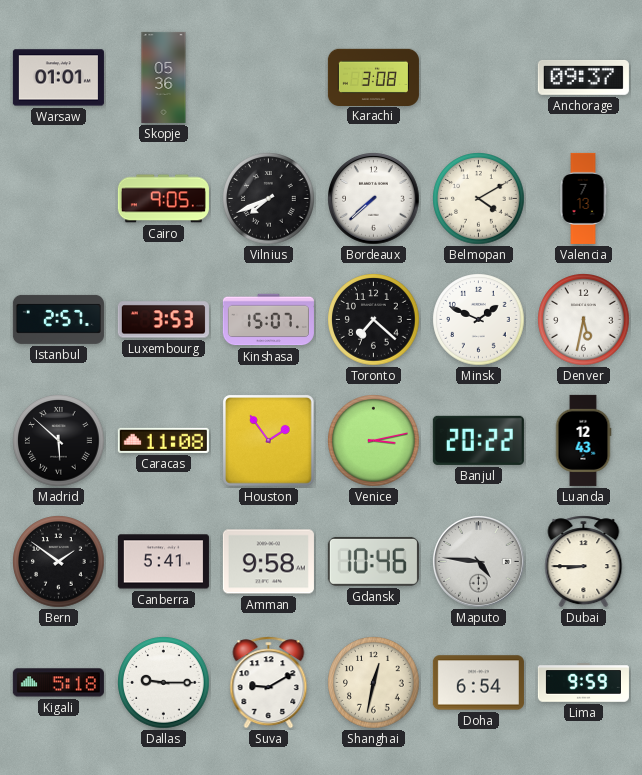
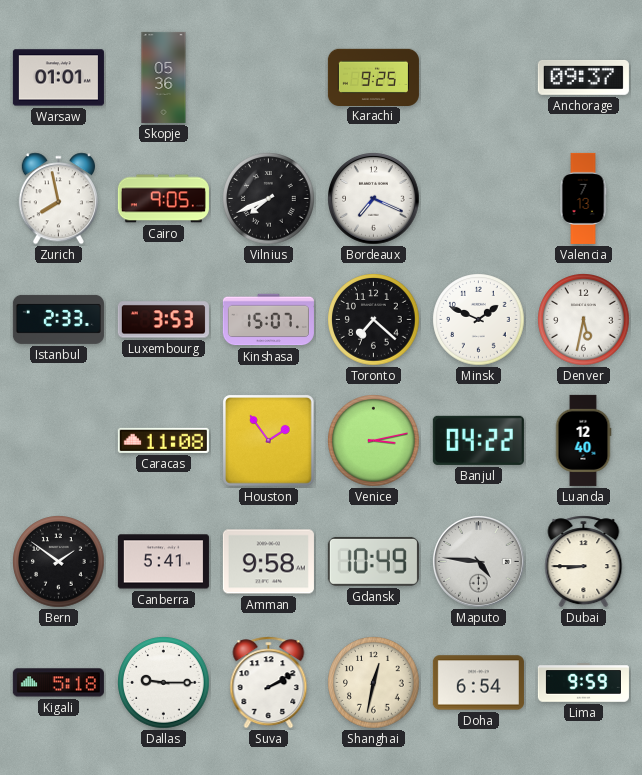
Karachi: 3:08 -> 9:25 (373, 77)
Zurich: none -> 7:58 (58, 199)
Bordeaux: 7:38 -> 7:19 (374, 199)
Belmopan: 4:10 -> none (479, 199)
Istanbul: 2:57 -> 2:33 (58, 319)
Madrid: 5:52 -> none (59, 441)
Banjul: 20:22 -> 04:22 (478, 440)
Luanda: 12:43 -> 12:40 (583, 440)
Gdansk: 10:46 -> 10:49 (373, 561)
Suva: 9:10 -> 2:10 (269, 683)
